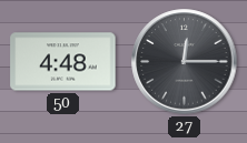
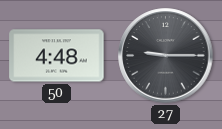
27: 12:15 -> 9:15 (166, 56)
